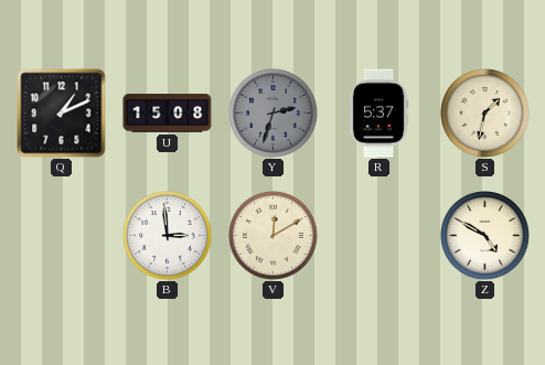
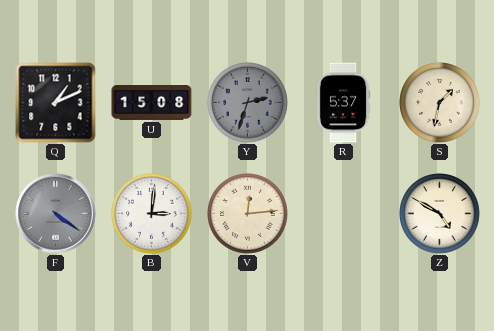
F: none -> 4:21 (56, 214)
B: 2:59 -> 3:01 (152, 214)
V: 12:10 -> 12:14 (248, 214)
